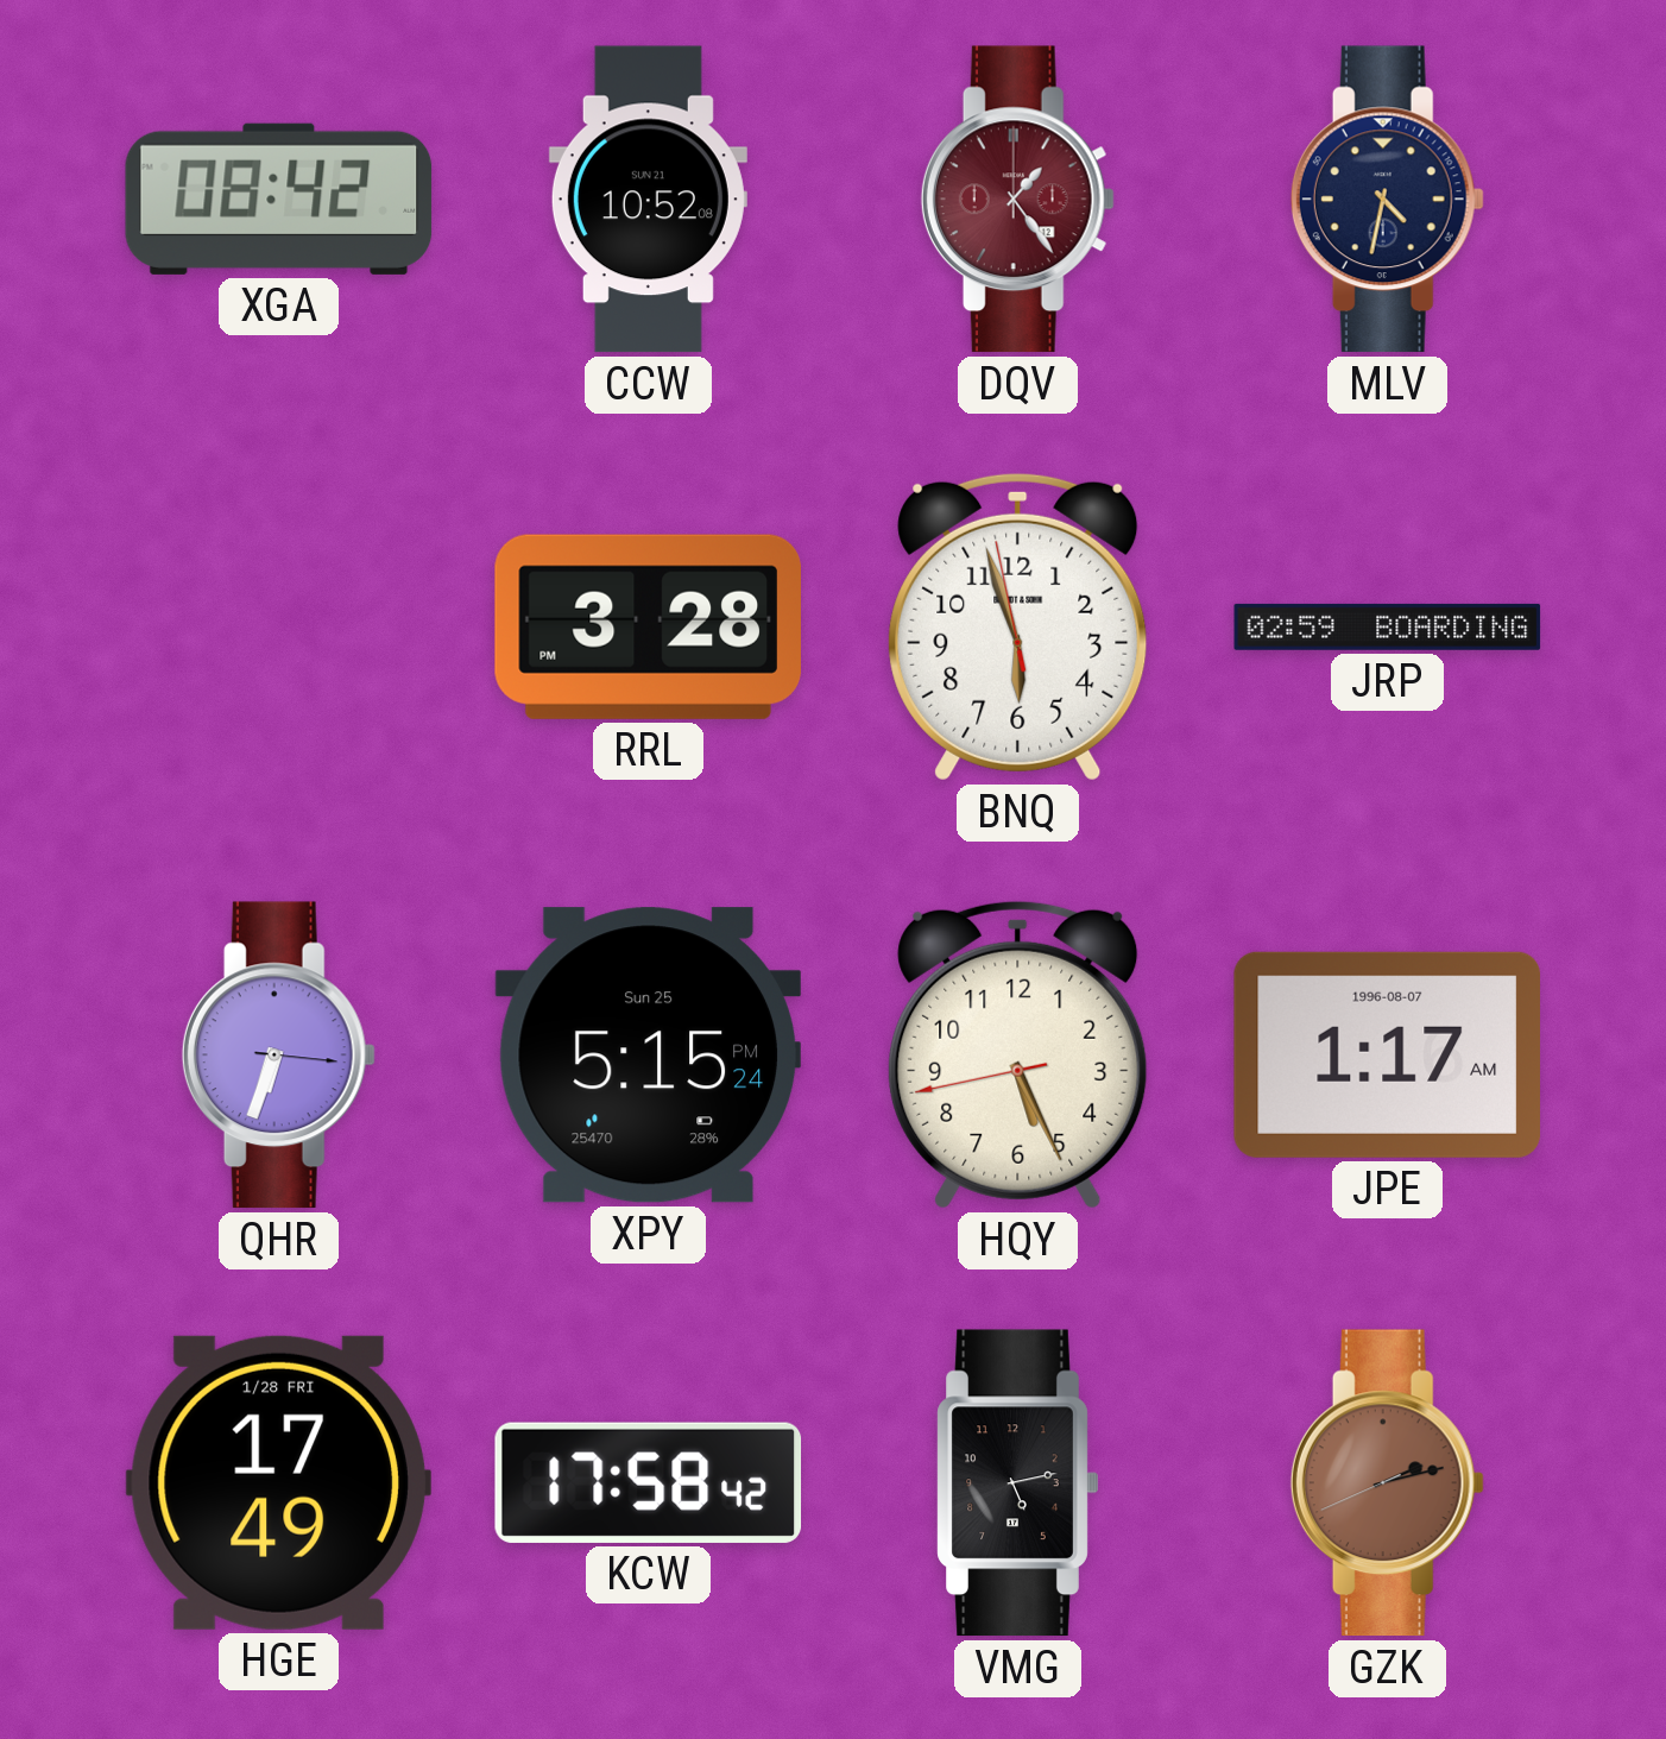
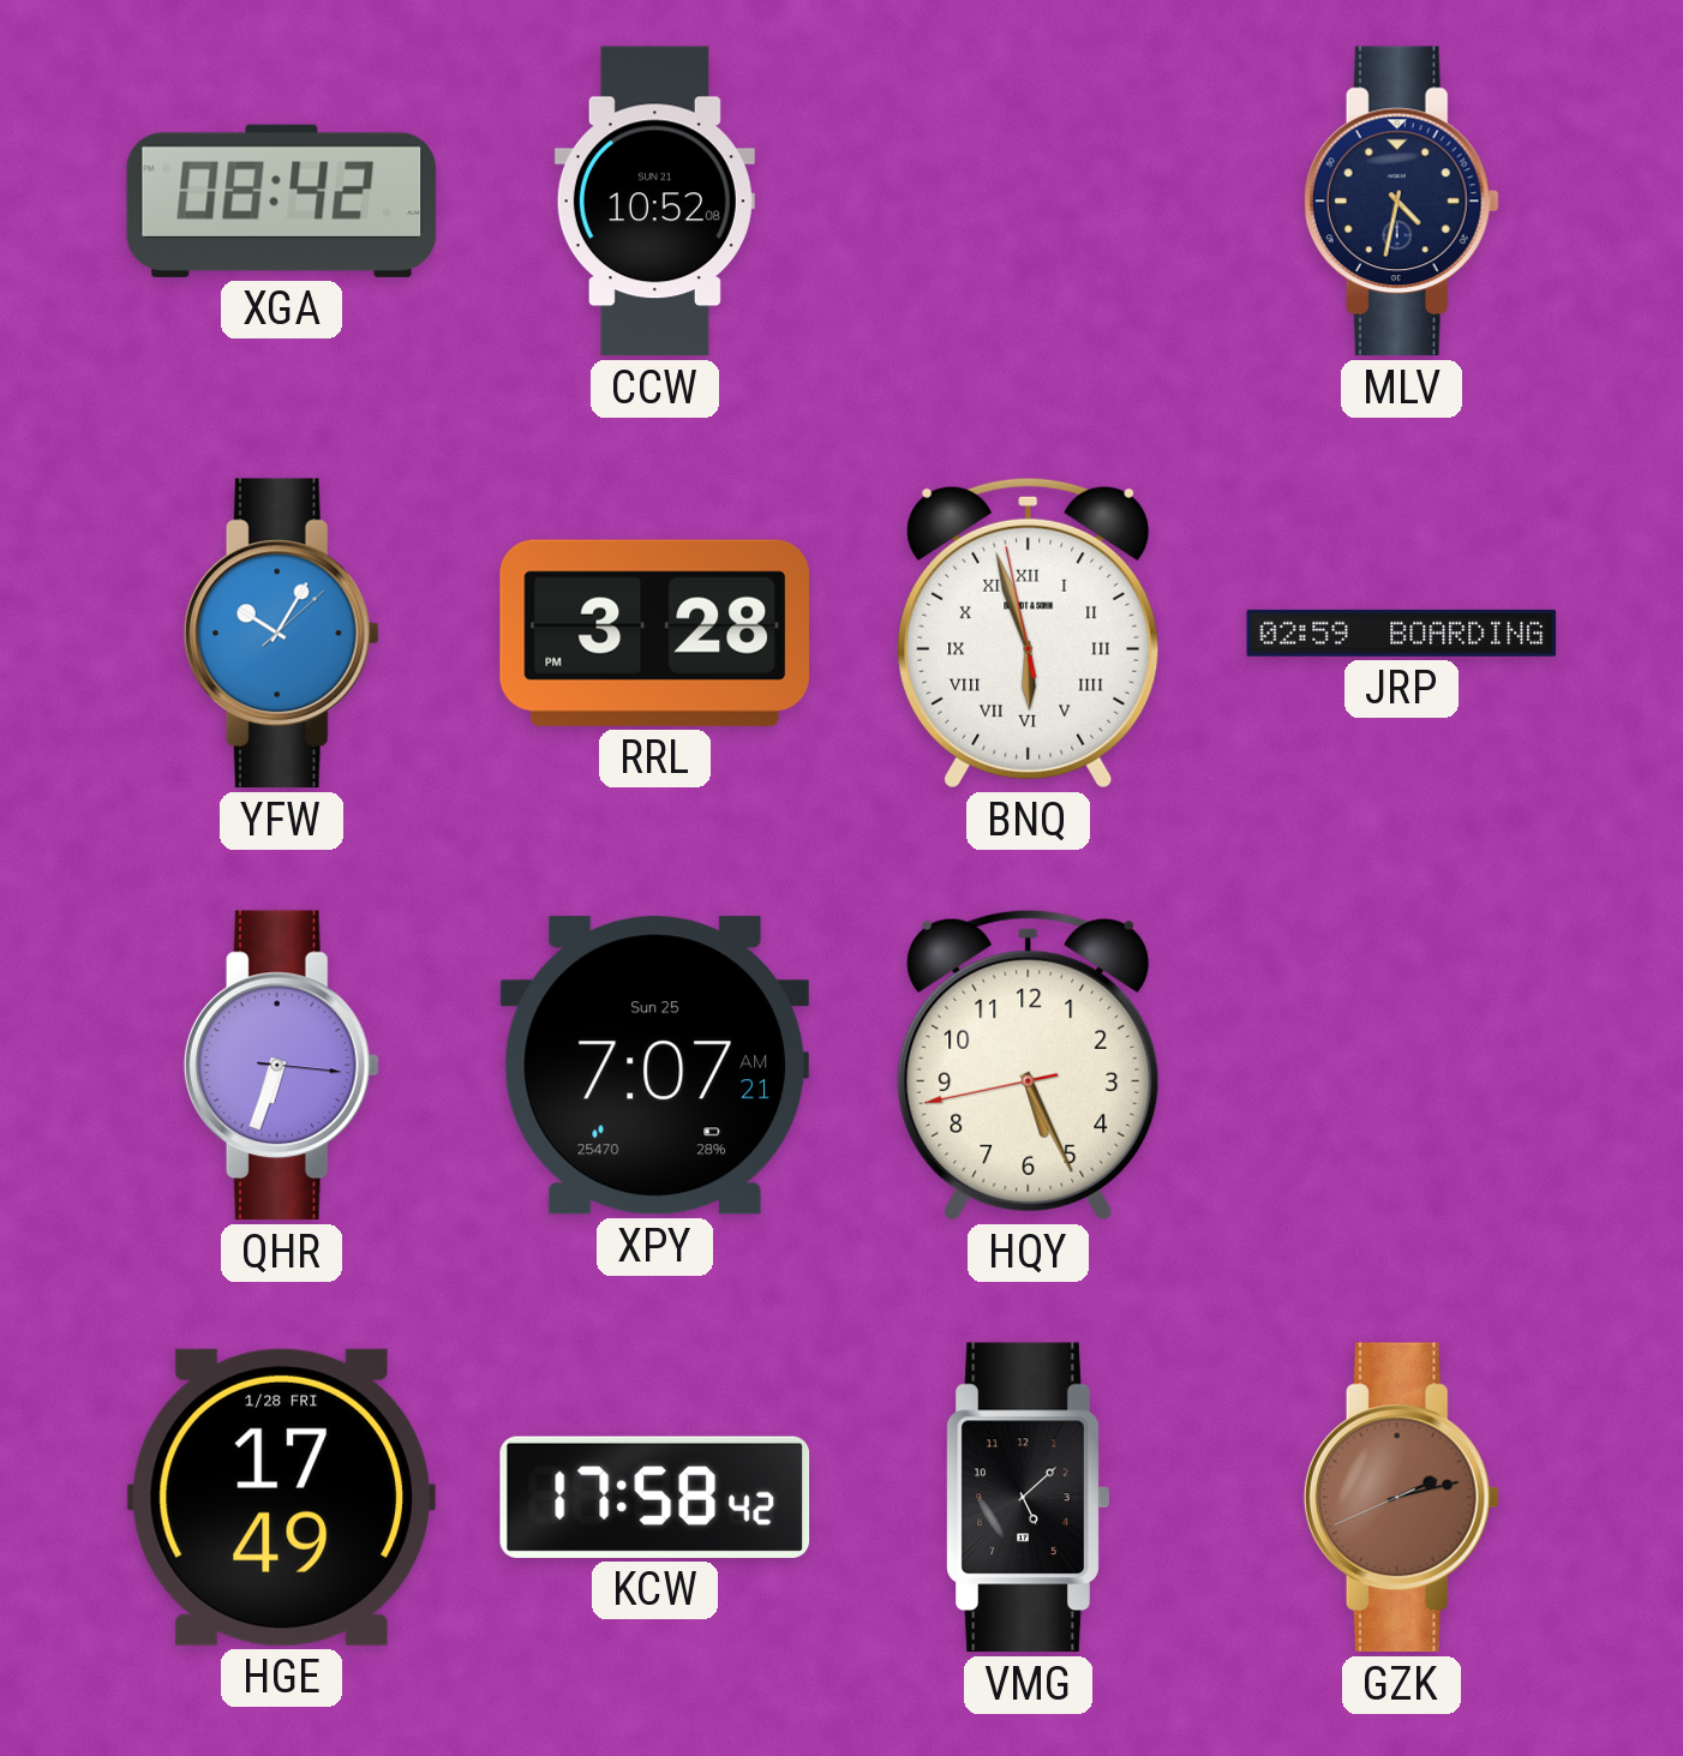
DQV: 1:24 -> none (1017, 200)
YFW: none -> 10:05 (281, 634)
BNQ numerals: Arabic -> Roman (1029, 633)
XPY: 5:15 -> 7:07 (654, 1066)
JPE: 1:17 -> none (1387, 1054)
VMG: 5:13 -> 5:08 (1029, 1498)
